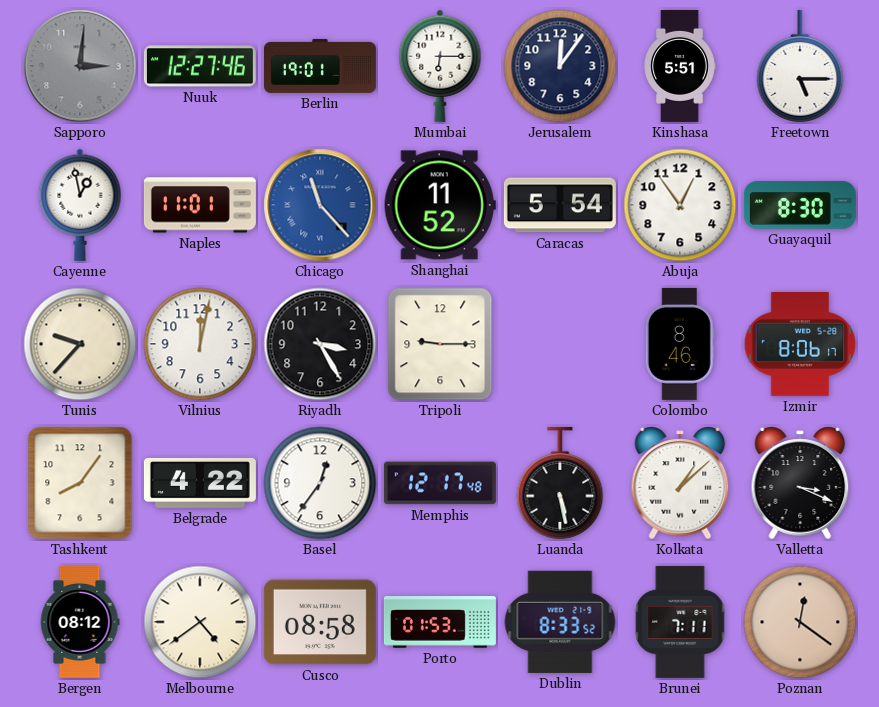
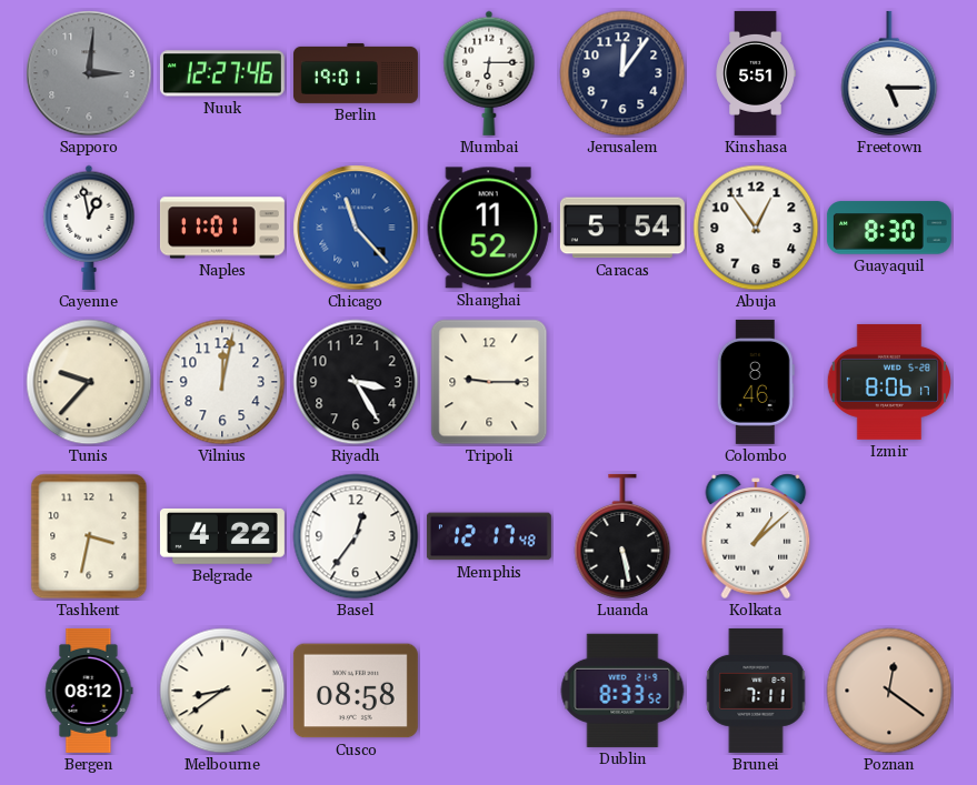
Tashkent: 8:06 -> 3:32 (89, 536)
Valletta: 3:19 -> none (800, 483)
Melbourne: 4:39 -> 8:39 (222, 691)
Porto: 01:53 -> none (440, 622)
